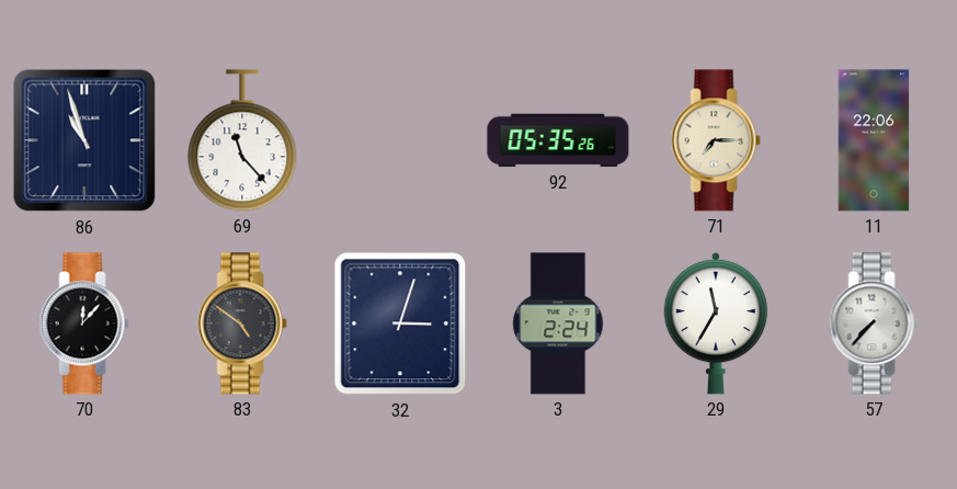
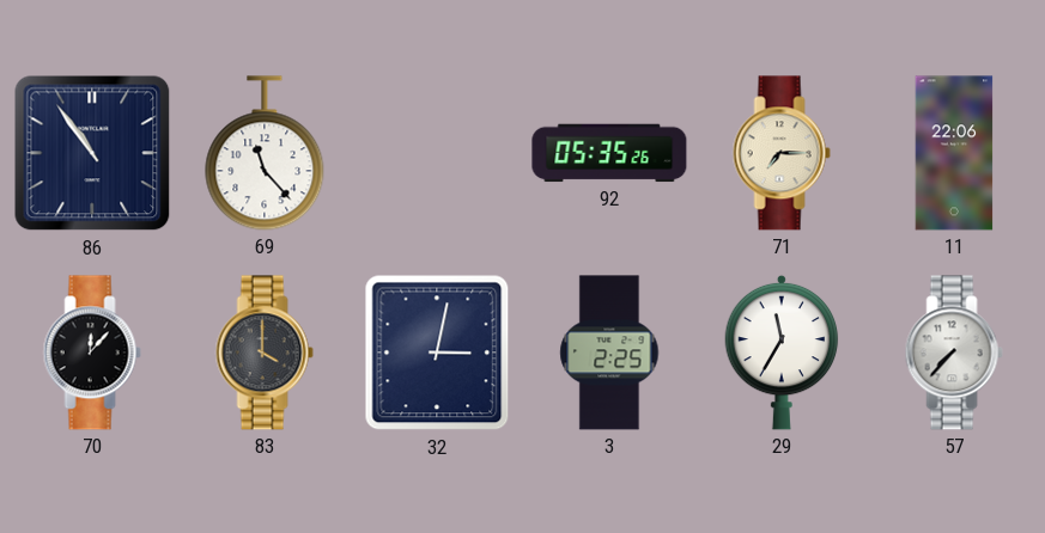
86: 10:57 -> 10:54 (92, 153)
83: 4:51 -> 4:00 (265, 353)
32: 3:03 -> 3:02 (437, 353)
3: 2:24 -> 2:25 (609, 353)
